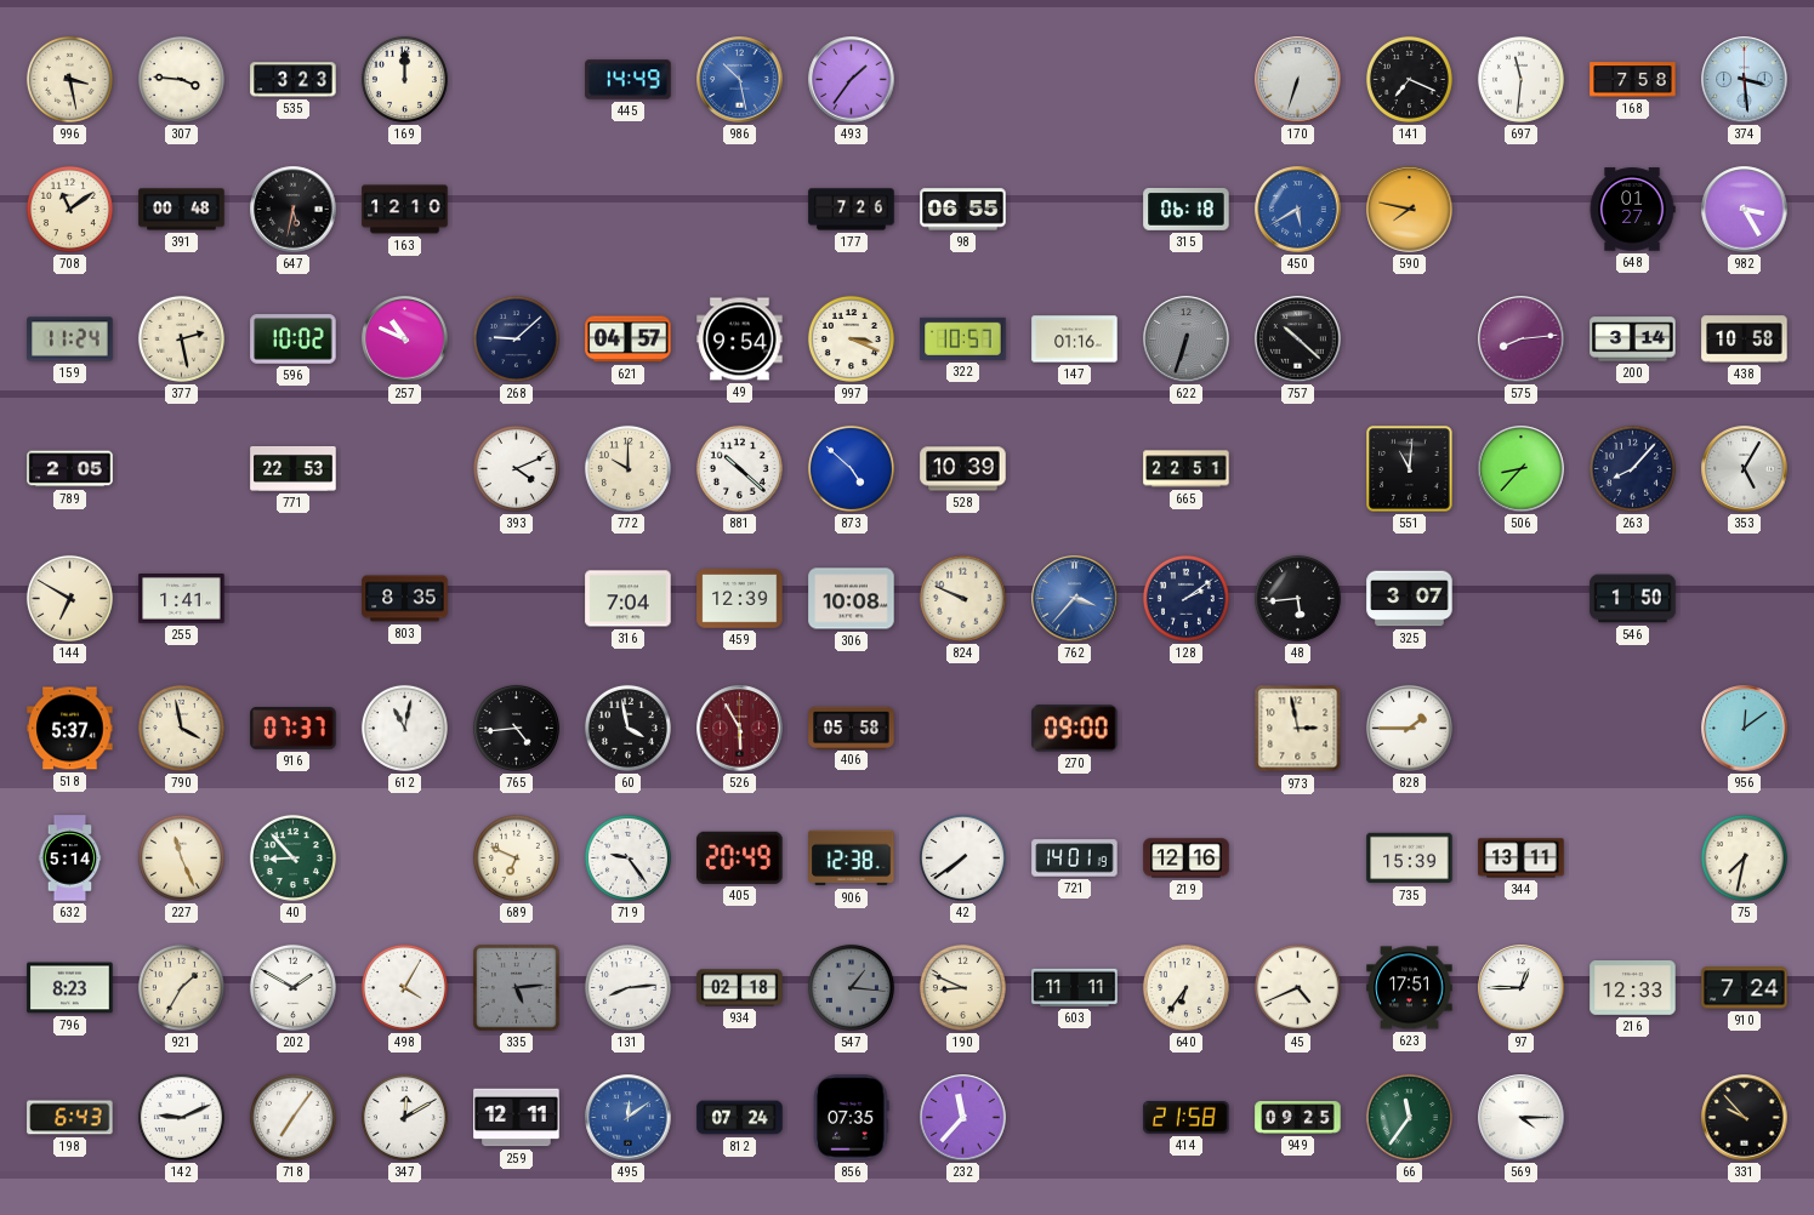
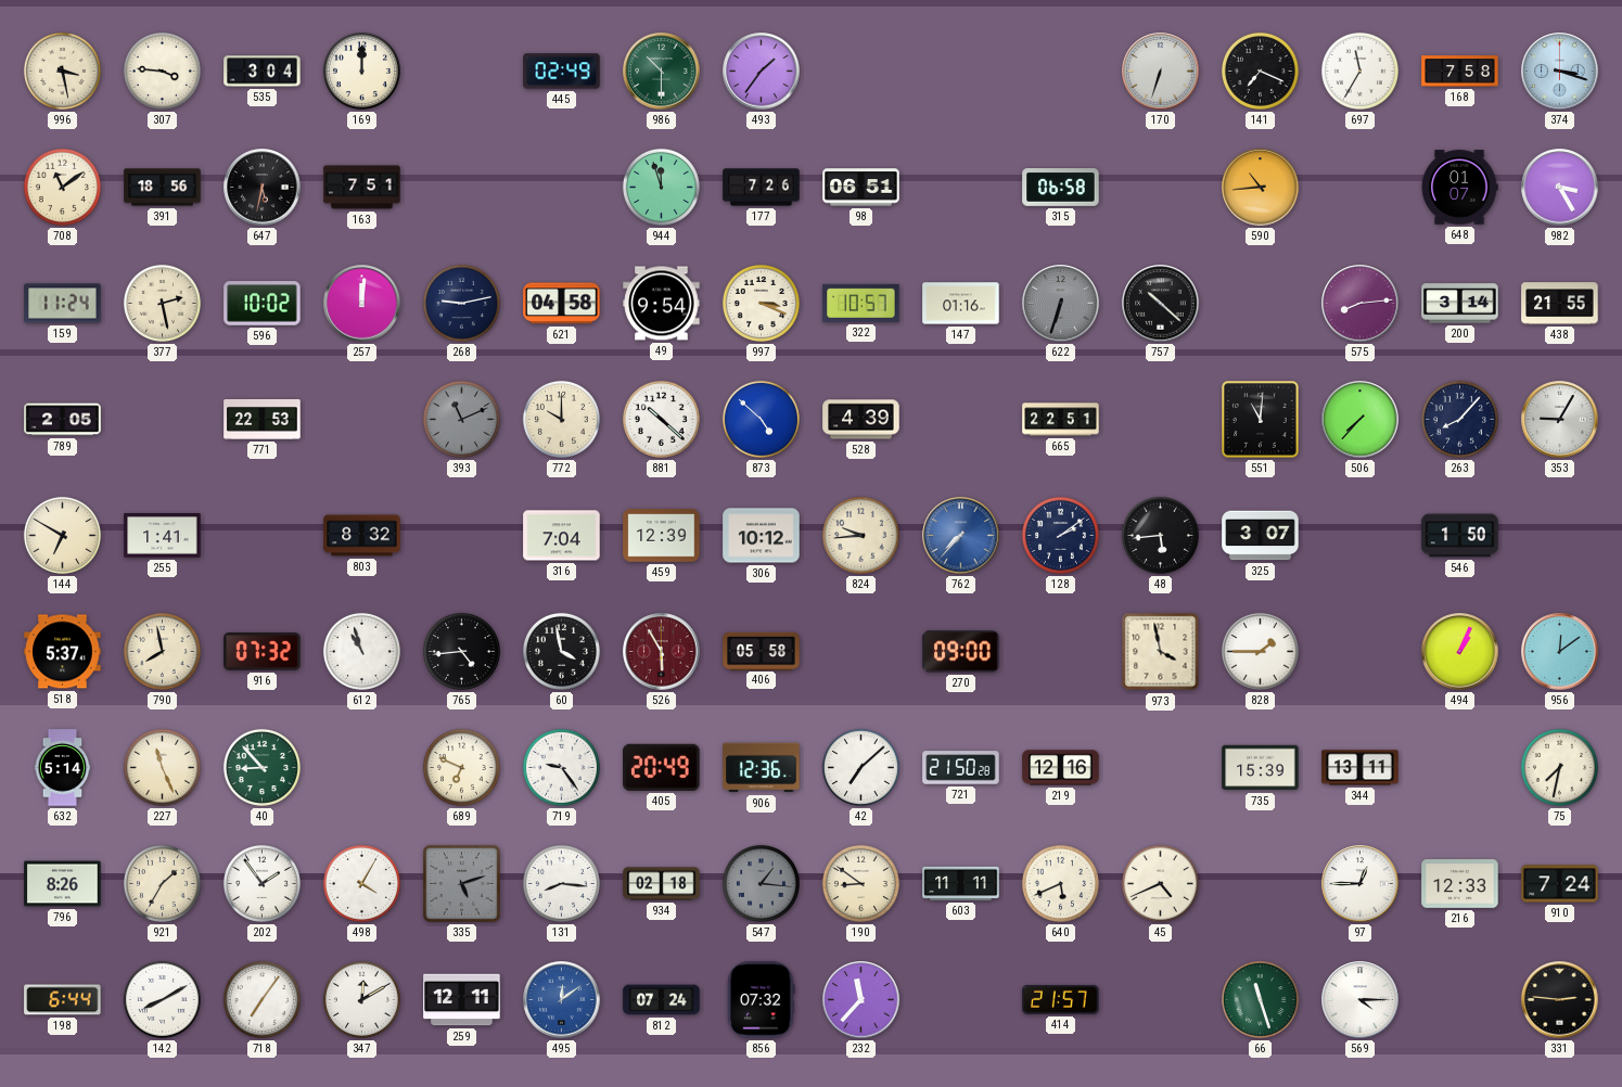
535: 3:23 -> 3:04 (263, 72)
445: 14:49 -> 02:49 (562, 72)
986: 10:28 -> 10:30 (662, 72)
986 dial: blue -> green (662, 72)
697: 11:31 -> 11:35 (1359, 71)
374: 3:29 -> 3:18 (1560, 72)
391: 00:48 -> 18:56 (163, 188)
163: 12:10 -> 7:51 (362, 188)
944: none -> 11:57 (661, 187)
98: 06:55 -> 06:51 (861, 188)
315: 06:18 -> 06:58 (1061, 188)
450: 5:40 -> none (1298, 210)
590: 7:47 -> 10:44 (1261, 188)
648: 01:27 -> 01:07 (1459, 188)
257: 10:49 -> 12:01 (362, 304)
268: 9:08 -> 9:13 (461, 303)
621: 04:57 -> 04:58 (562, 304)
438: 10:58 -> 21:55 (1560, 304)
393: 4:11 -> 11:11 (461, 419)
393 dial: white -> grey (461, 419)
528: 10:39 -> 4:39 (861, 420)
506: 8:37 -> 7:37 (1361, 420)
353: 5:05 -> 9:05 (1560, 420)
803: 8:35 -> 8:32 (362, 536)
306: 10:08 -> 10:12 (762, 536)
824: 9:49 -> 9:44 (860, 535)
762: 3:37 -> 7:37 (961, 536)
790: 3:58 -> 7:58 (162, 651)
916: 07:37 -> 07:32 (263, 652)
612: 11:02 -> 10:57 (361, 651)
973: 2:58 -> 3:58 (1161, 652)
494: none -> 1:04 (1460, 652)
906: 12:38 -> 12:36 (762, 768)
42: 7:39 -> 7:08 (860, 767)
721: 14:01 -> 21:50 (961, 768)
796: 8:23 -> 8:26 (63, 884)
202: 1:50 -> 1:54 (261, 883)
335: 5:14 -> 5:12 (462, 884)
131: 8:14 -> 8:16 (561, 883)
190: 8:49 -> 8:51 (860, 883)
640: 6:36 -> 5:41 (1060, 883)
623: 17:51 -> none (1410, 988)
198: 6:43 -> 6:44 (63, 1000)
142: 9:11 -> 8:10 (162, 999)
856: 07:35 -> 07:32 (762, 1000)
414: 21:58 -> 21:57 (1061, 999)
949: 09:25 -> none (1298, 1118)
66: 11:36 -> 11:27 (1260, 999)
331: 9:53 -> 2:46 (1560, 1000)
